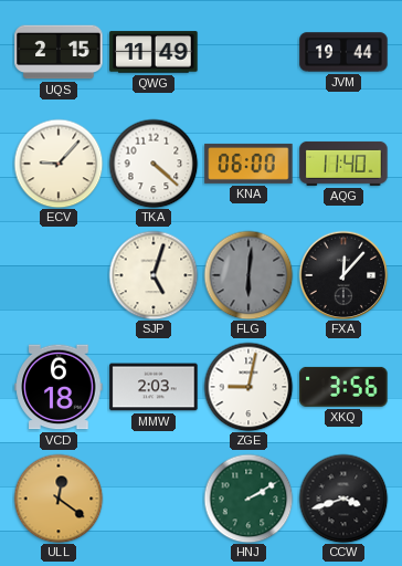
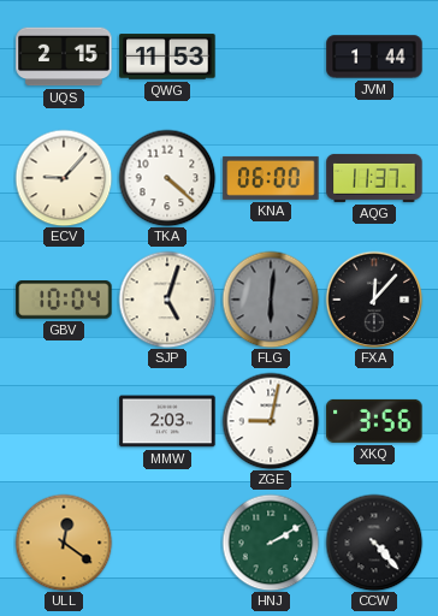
QWG: 11:49 -> 11:53 (167, 57)
JVM: 19:44 -> 1:44 (374, 57)
AQG: 11:40 -> 11:37 (374, 178)
GBV: none -> 10:04 (64, 300)
VCD: 6:18 -> none (59, 387)
CCW: 3:42 -> 4:23 (374, 543)
